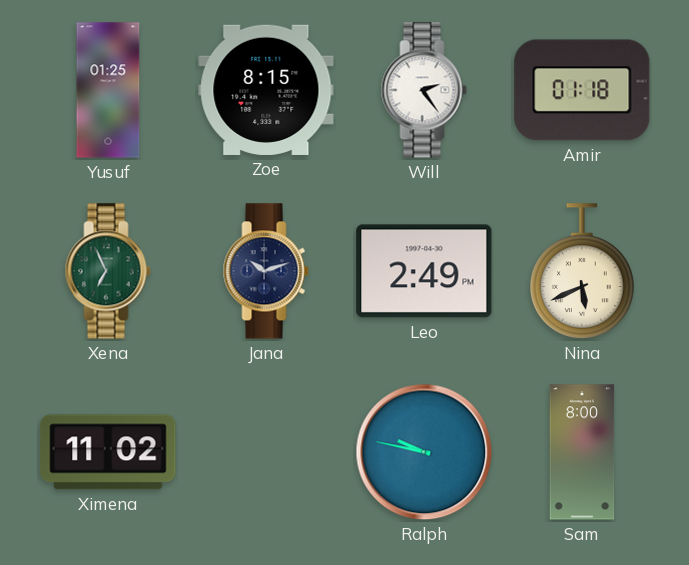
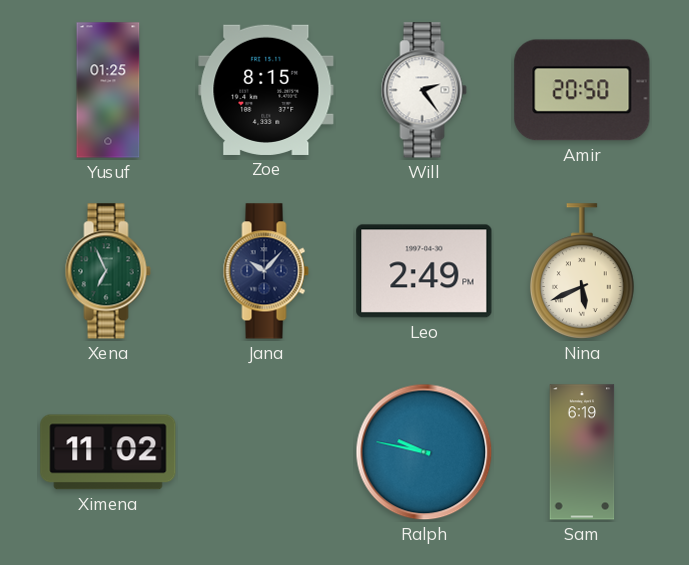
Amir: 01:18 -> 20:50 (582, 90)
Jana: 10:12 -> 10:07 (266, 271)
Sam: 8:00 -> 6:19 (582, 452)
